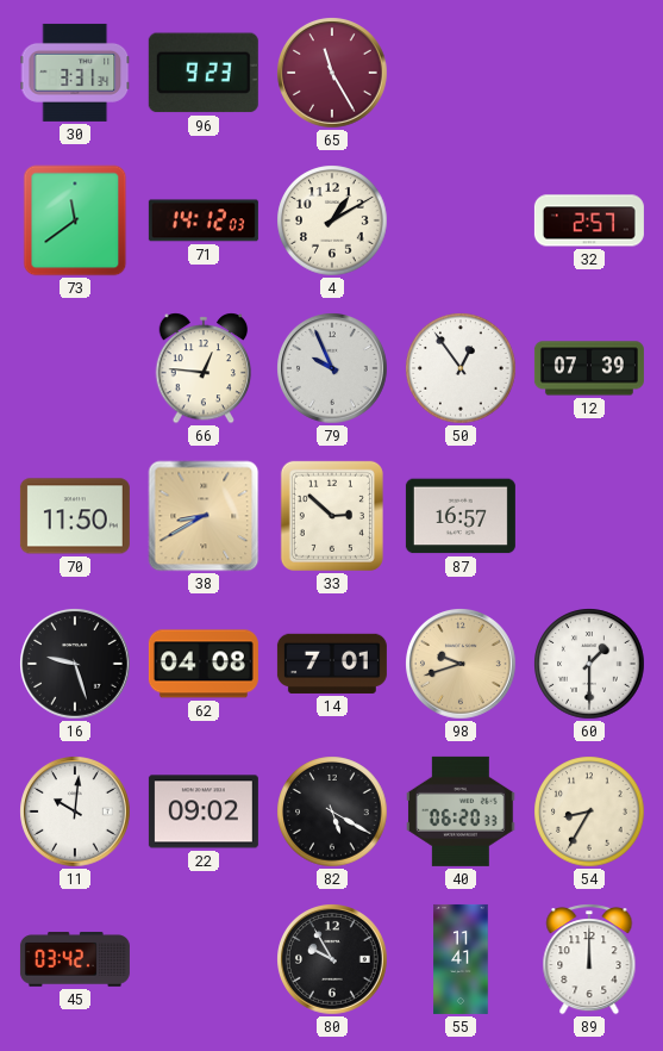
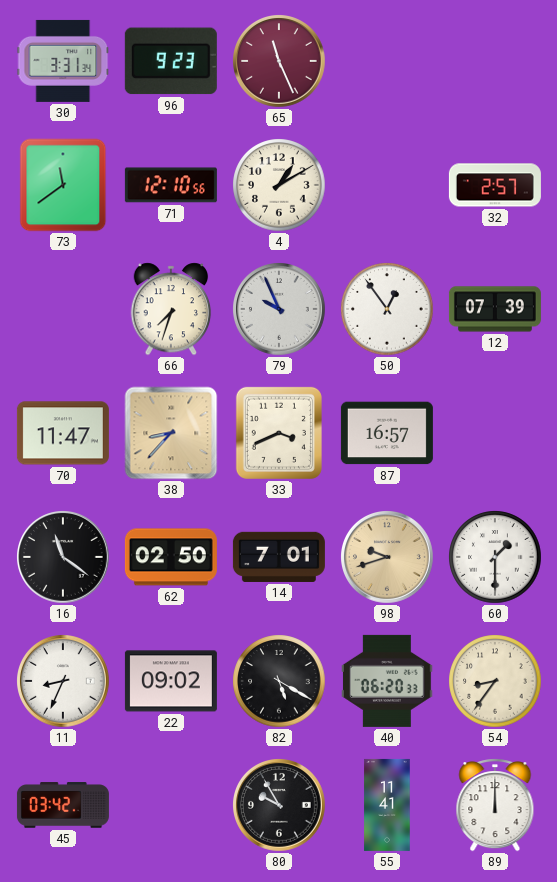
65: 11:25 -> 11:26 (280, 62)
71: 14:12 -> 12:10 (171, 185)
66: 12:46 -> 7:33 (171, 309)
70: 11:50 -> 11:47 (63, 433)
38: 8:40 -> 8:37 (171, 433)
33: 2:52 -> 3:41 (279, 433)
16: 9:27 -> 11:21 (64, 558)
62: 04:08 -> 02:50 (171, 557)
11: 10:01 -> 8:34 (64, 682)
54: 8:35 -> 8:36 (495, 681)
